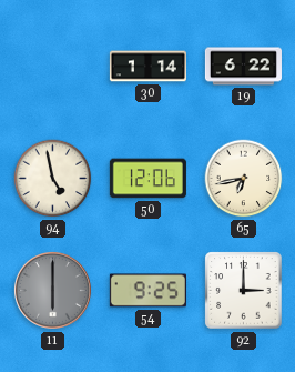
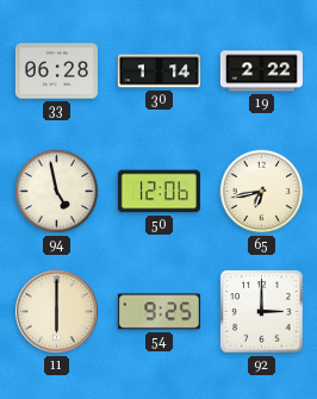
33: none -> 06:28 (56, 71)
19: 6:22 -> 2:22 (261, 71)
11 dial: grey -> cream (56, 311)
